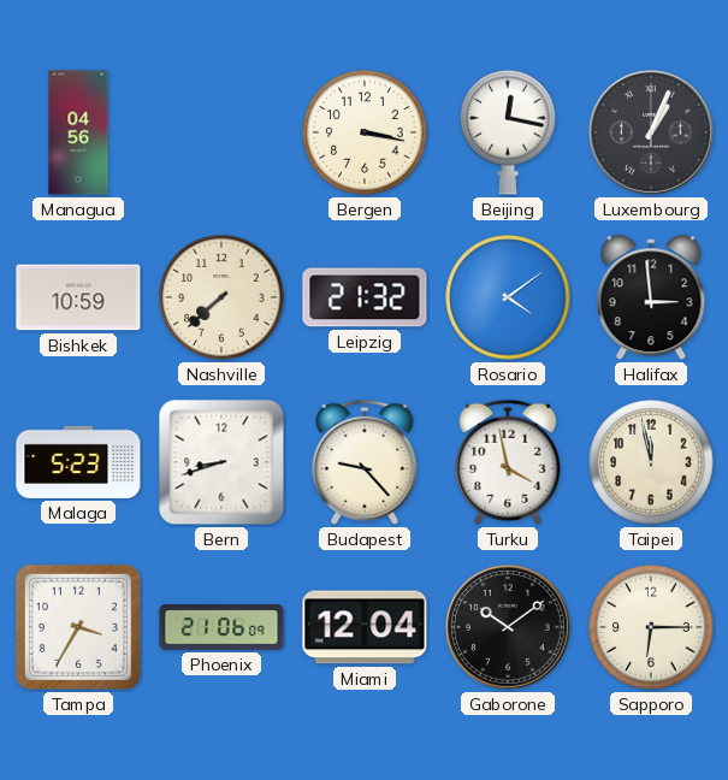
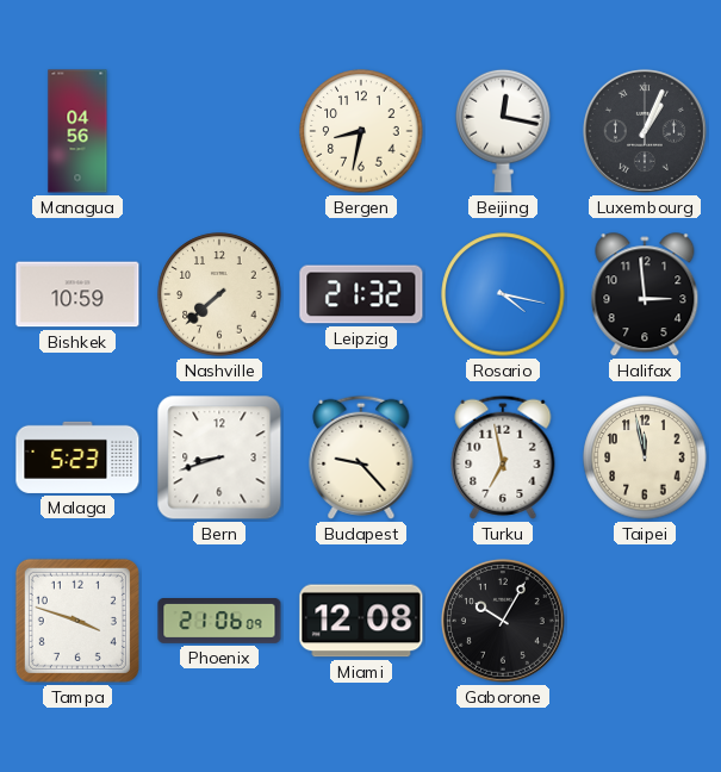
Bergen: 3:17 -> 8:32 (361, 131)
Rosario: 4:09 -> 4:17 (503, 294)
Turku: 3:58 -> 6:58 (503, 457)
Tampa: 3:35 -> 3:48 (77, 621)
Miami: 12:04 -> 12:08 (361, 621)
Gaborone: 10:09 -> 10:05 (503, 621)
Sapporo: 6:15 -> none (651, 627)
